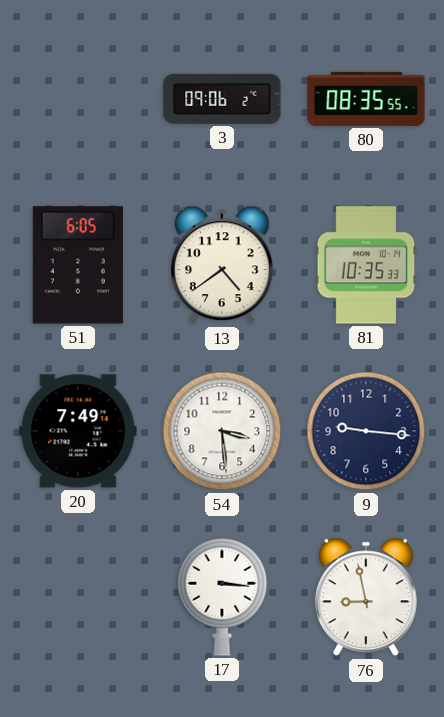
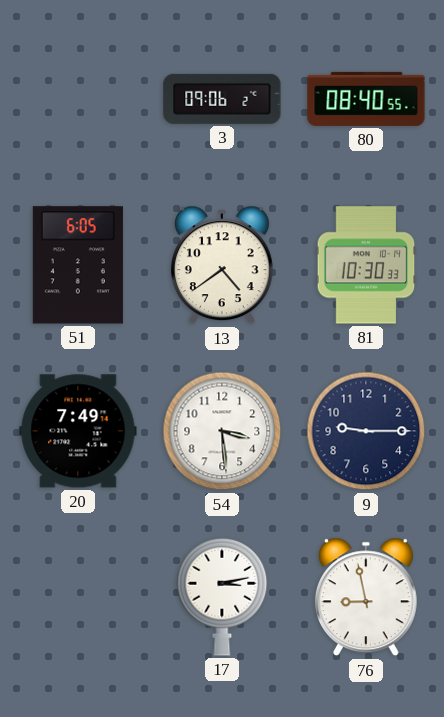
80: 08:35 -> 08:40 (366, 99)
81: 10:35 -> 10:30 (366, 265)
9: 9:16 -> 9:15 (366, 431)
17: 3:16 -> 3:13 (222, 597)
